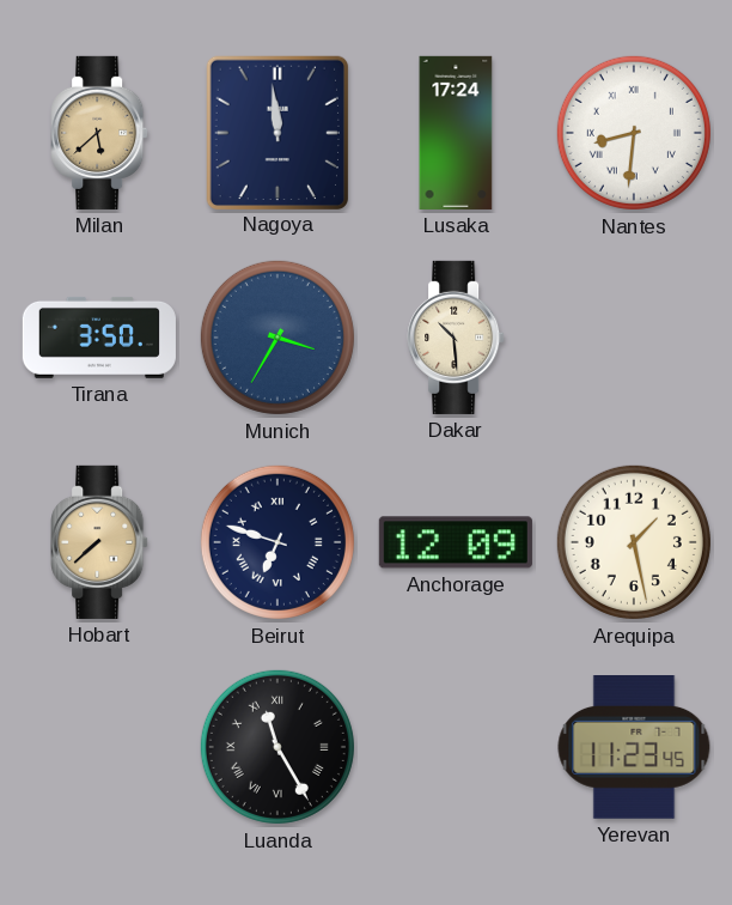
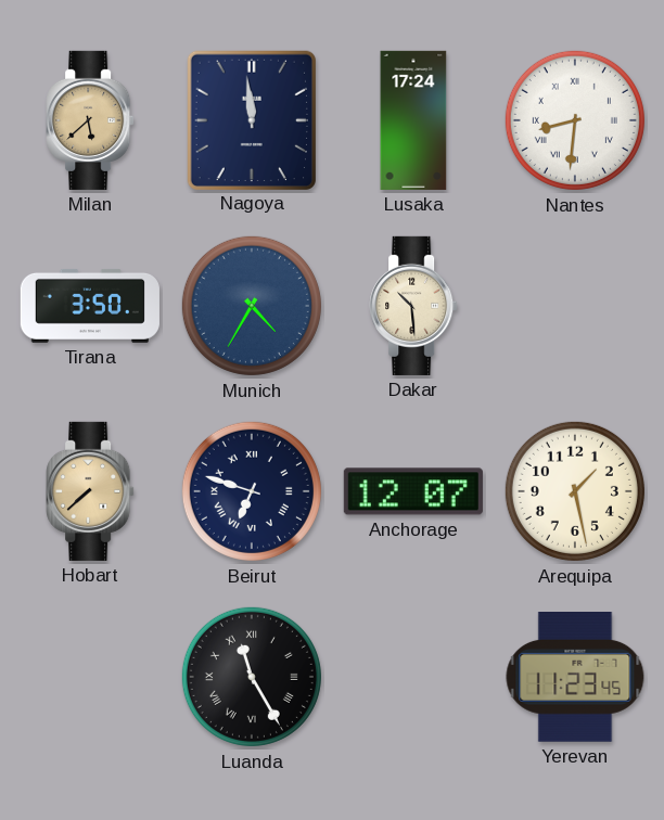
Munich: 3:35 -> 4:35 (252, 306)
Anchorage: 12:09 -> 12:07 (413, 491)
